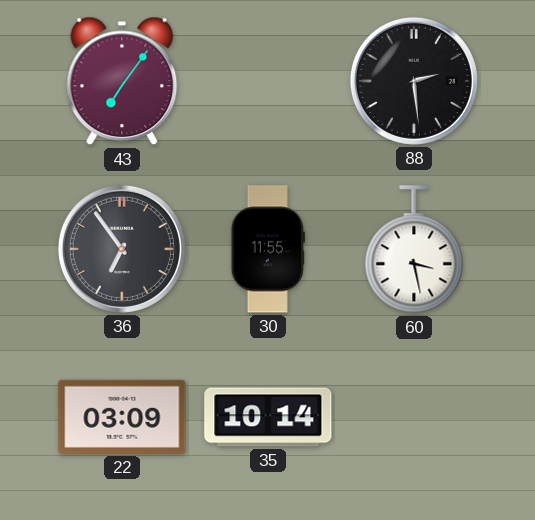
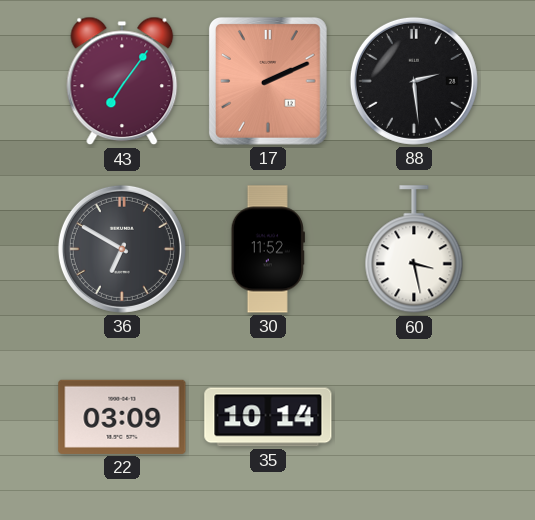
17: none -> 2:11 (268, 81)
36: 6:54 -> 6:50 (122, 249)
30: 11:55 -> 11:52 (268, 249)
